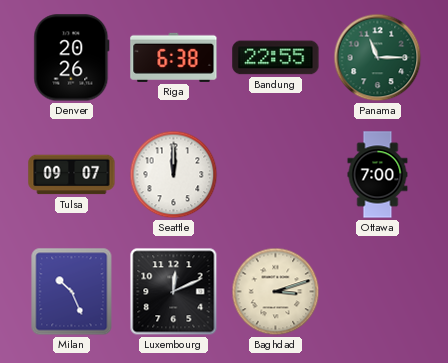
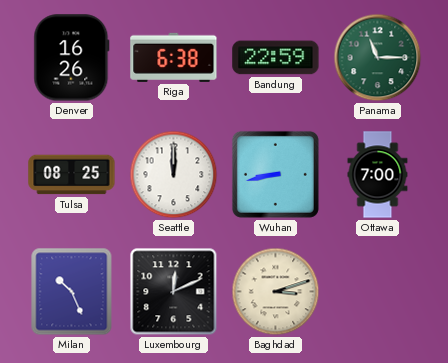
Denver: 20:26 -> 16:26 (72, 58)
Bandung: 22:55 -> 22:59 (276, 58)
Tulsa: 09:07 -> 08:25 (72, 175)
Wuhan: none -> 8:43 (275, 174)
